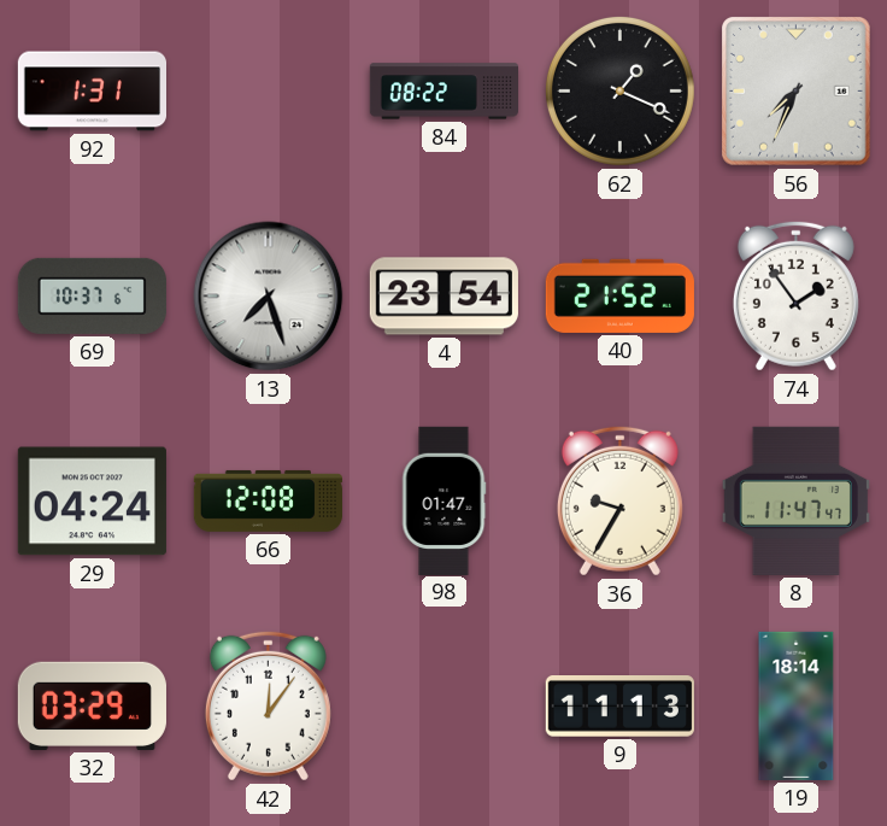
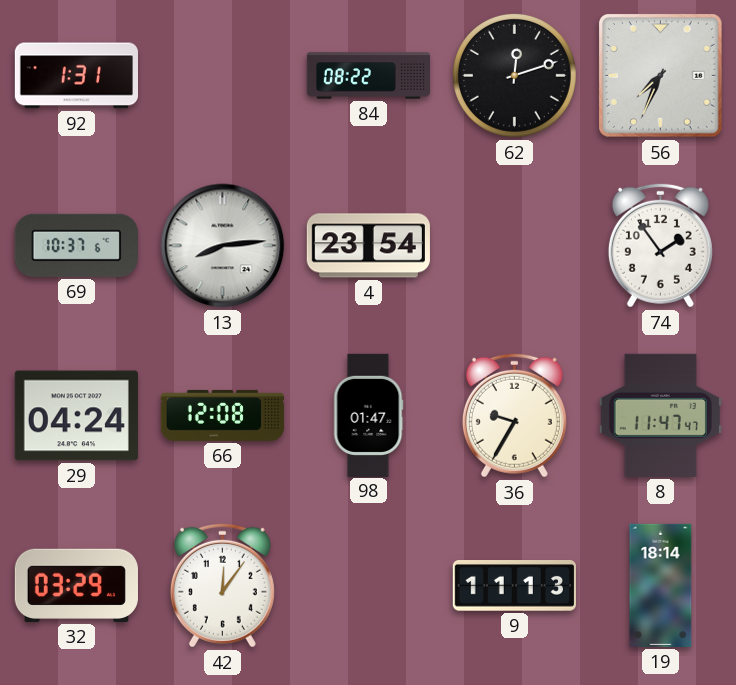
62: 1:19 -> 12:12 (514, 75)
13: 7:27 -> 8:14 (223, 246)
40: 21:52 -> none (619, 295)
